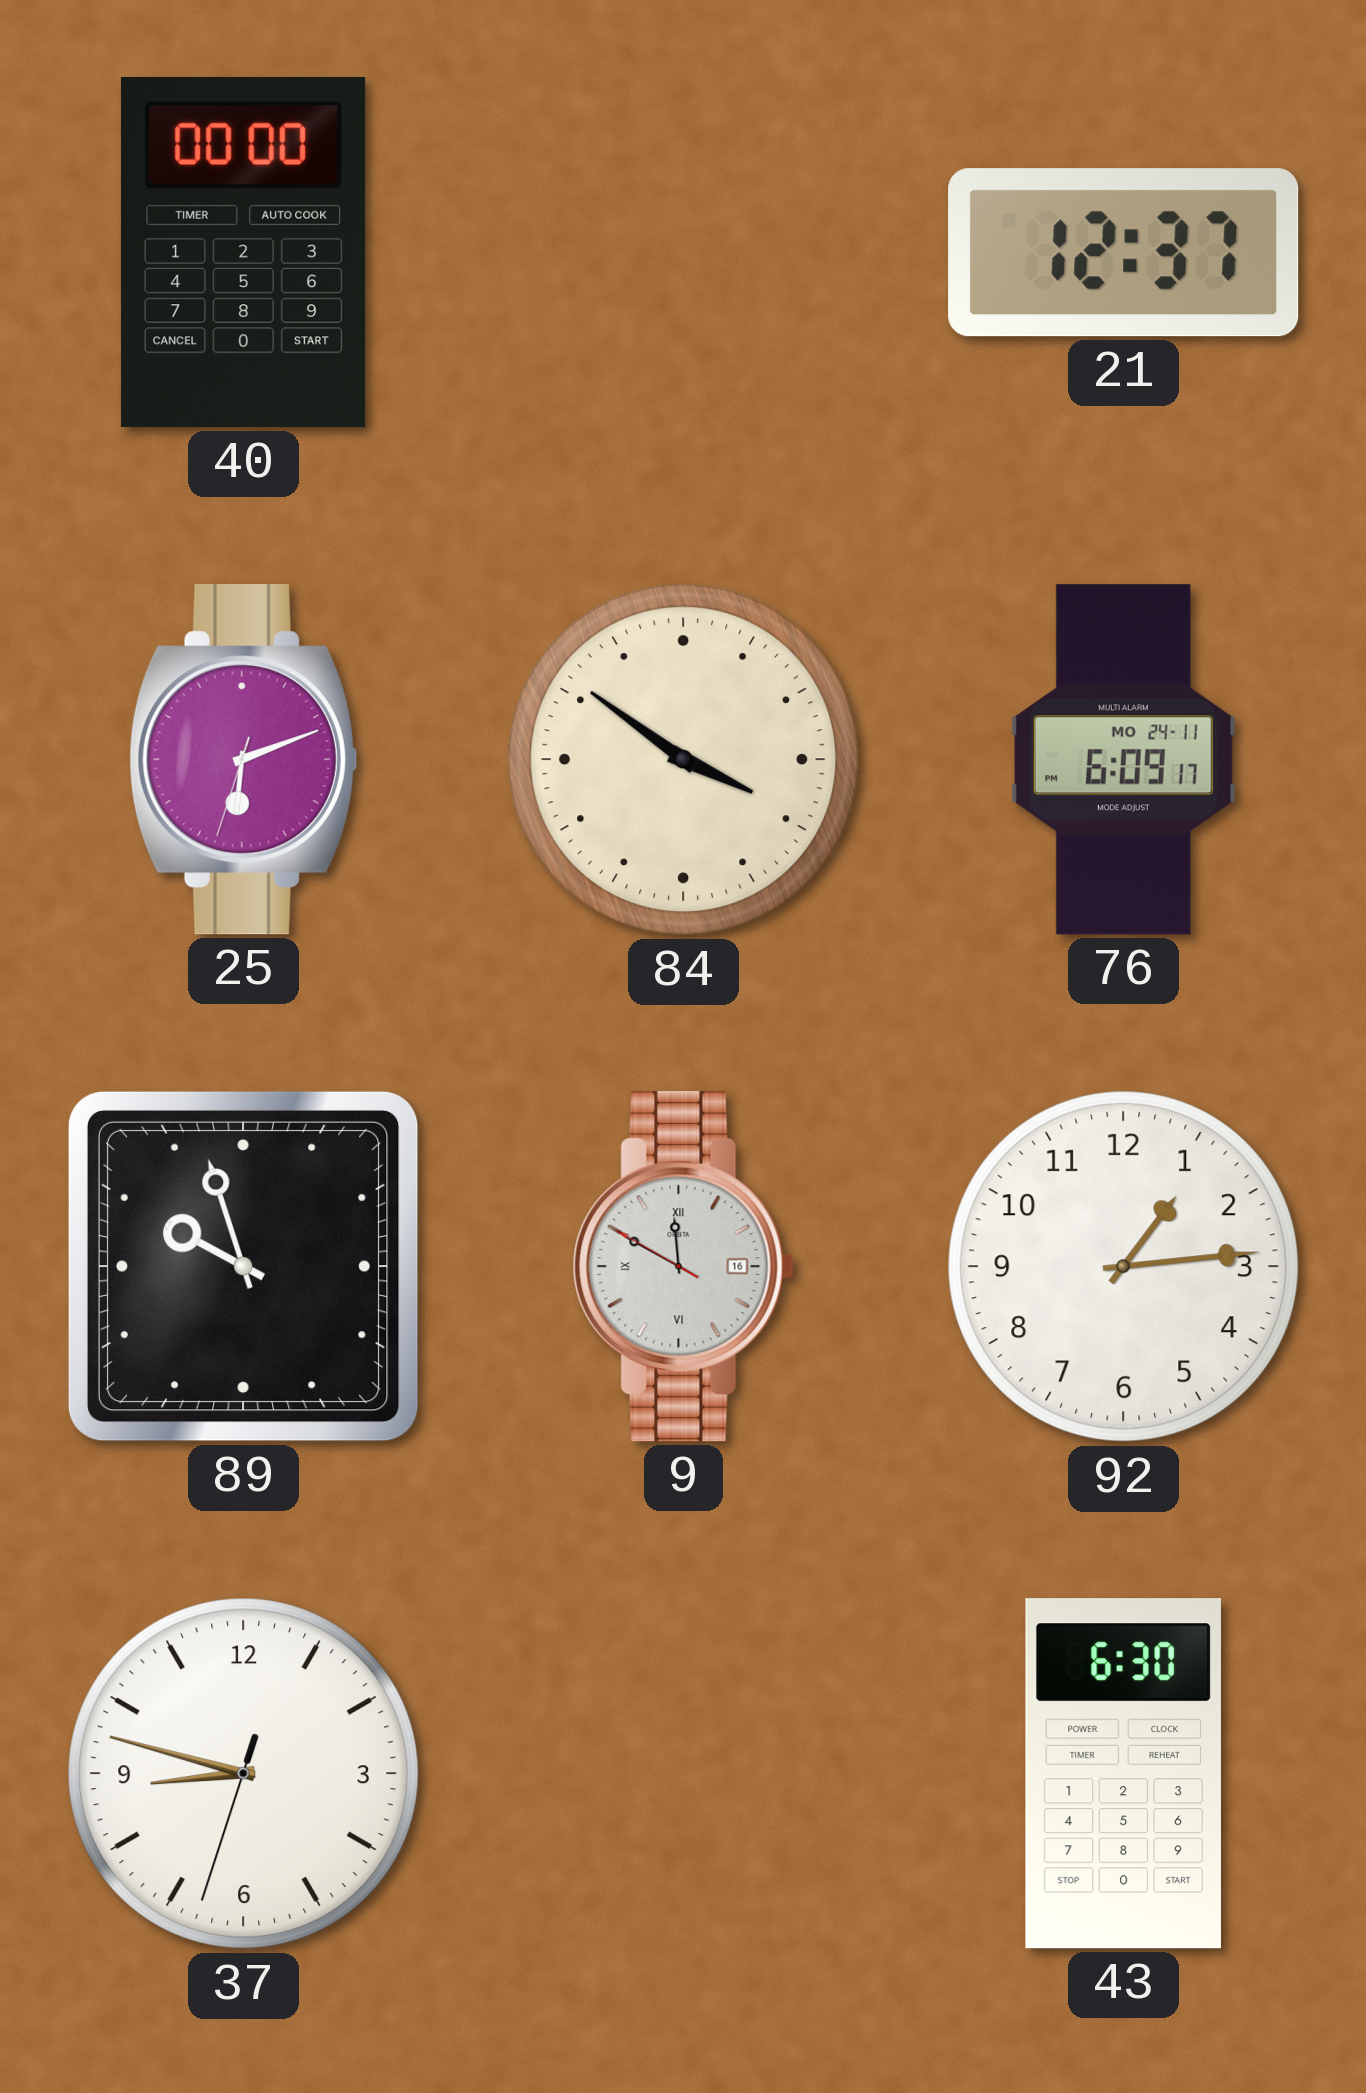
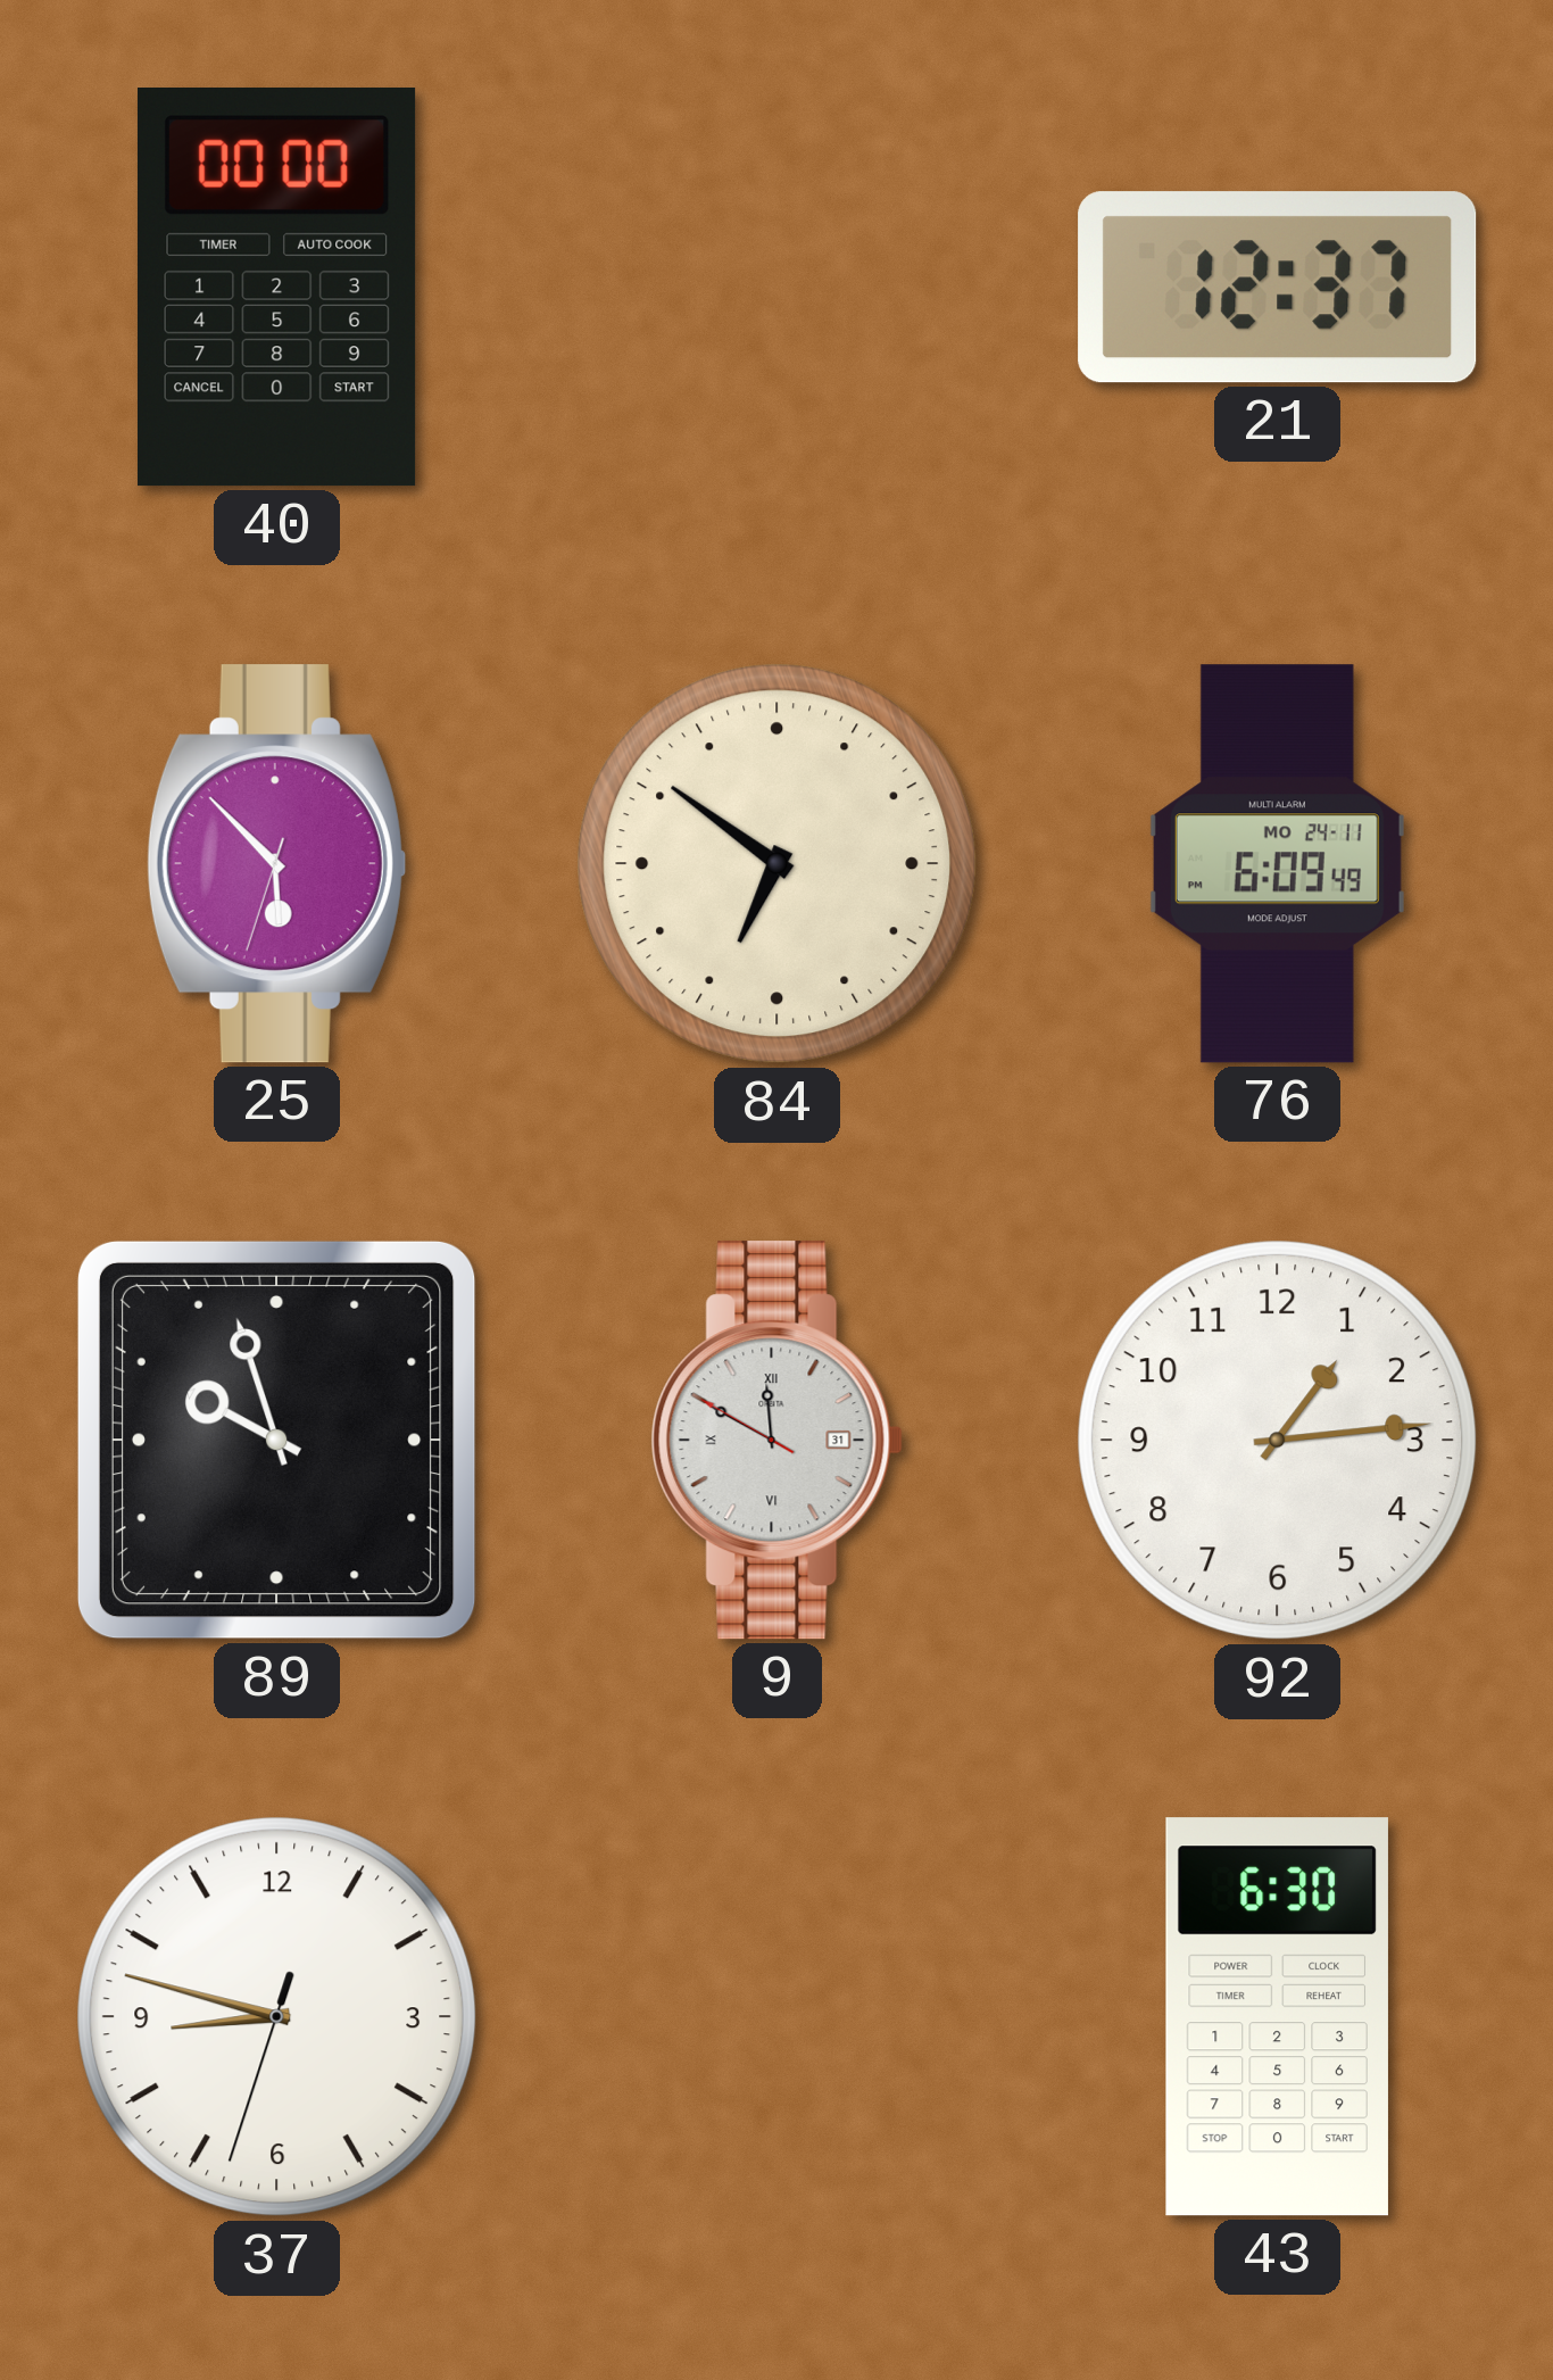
25: 6:11 -> 5:52 (276, 864)
84: 3:51 -> 6:51 (778, 864)
76: 6:09:17 -> 6:09:49 (1277, 864)
9 date: 16 -> 31 (776, 1441)
